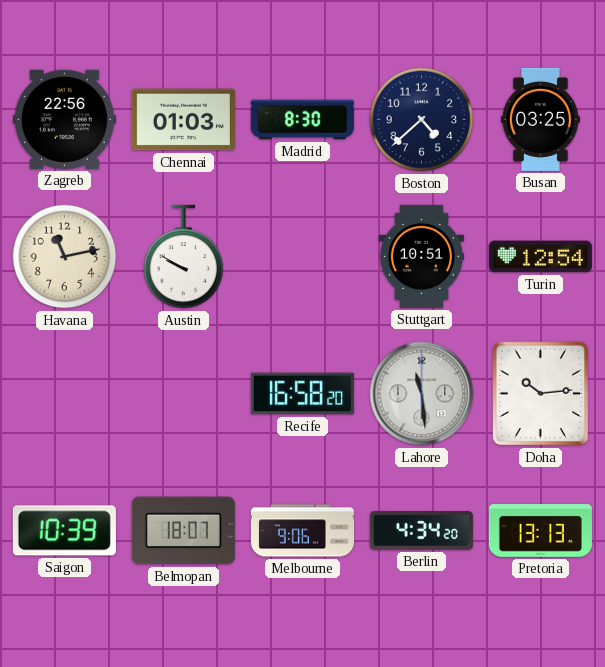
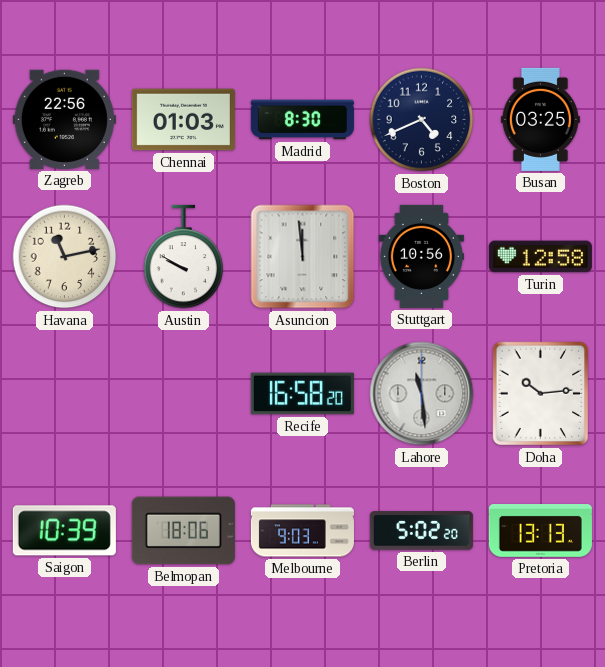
Boston: 4:38 -> 4:41 (422, 120)
Asuncion: none -> 11:59 (303, 257)
Stuttgart: 10:51 -> 10:56 (421, 256)
Turin: 12:54 -> 12:58 (540, 257)
Belmopan: 18:07 -> 18:06 (183, 531)
Melbourne: 9:06 -> 9:03 (302, 531)
Berlin: 4:34 -> 5:02 (421, 531)
